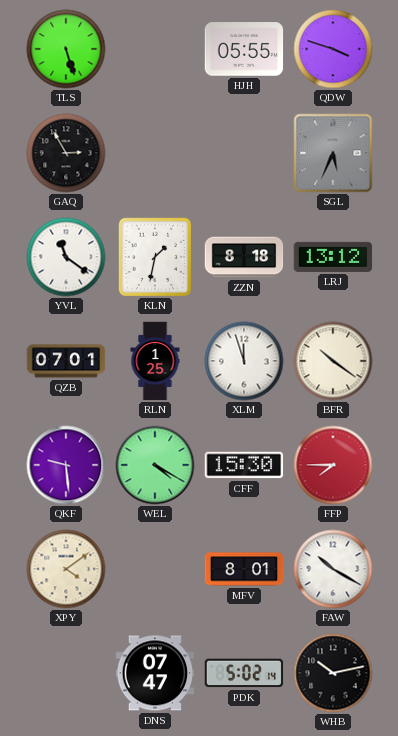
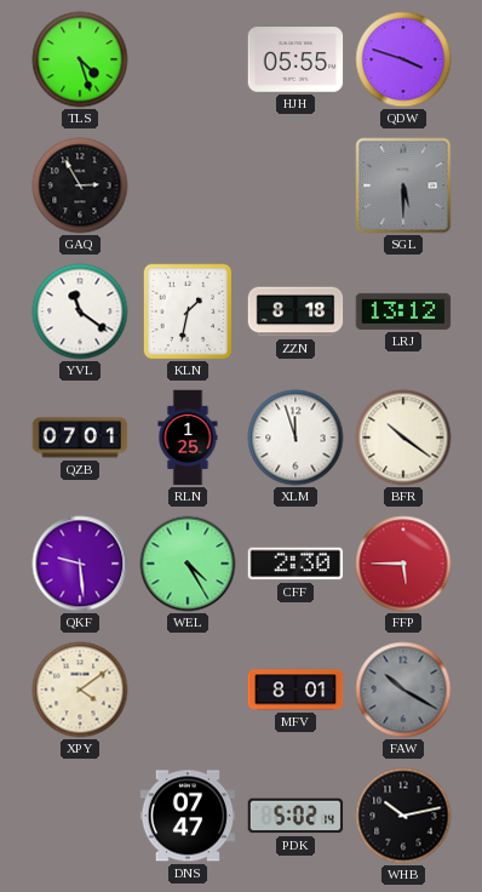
TLS: 5:27 -> 4:27 (80, 59)
SGL: 5:34 -> 5:30 (403, 185)
WEL: 4:20 -> 4:25 (188, 564)
CFF: 15:30 -> 2:30 (295, 564)
FFP: 7:45 -> 5:45 (403, 564)
FAW dial: white -> grey (403, 690)
